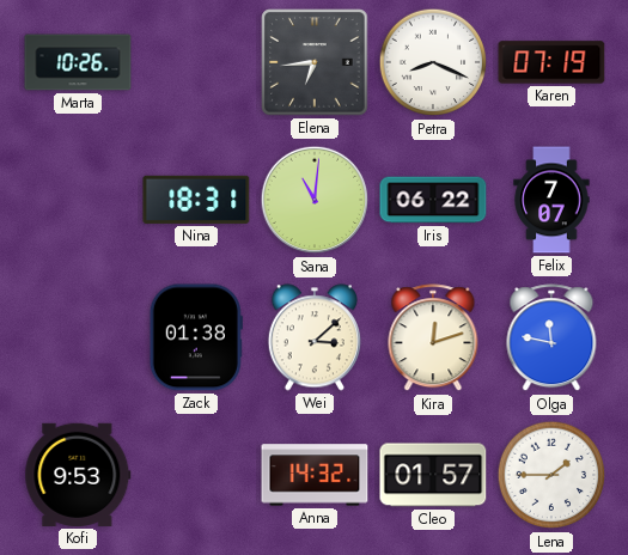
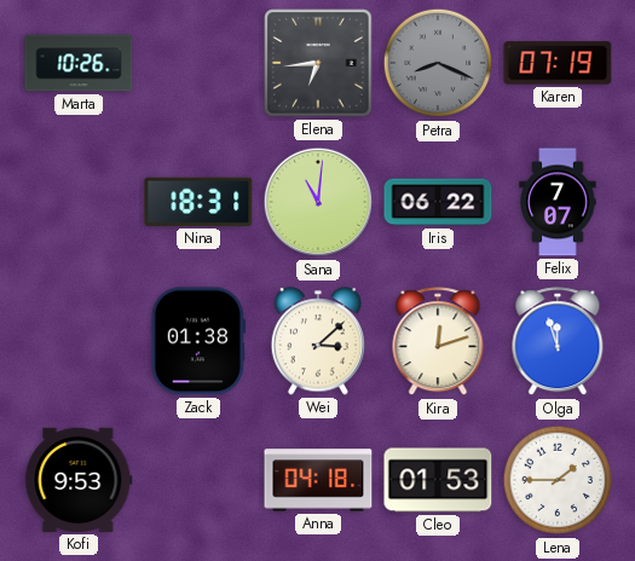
Petra dial: white -> grey (438, 63)
Olga: 11:47 -> 11:57 (558, 342)
Anna: 14:32 -> 04:18 (318, 480)
Cleo: 01:57 -> 01:53 (438, 480)
